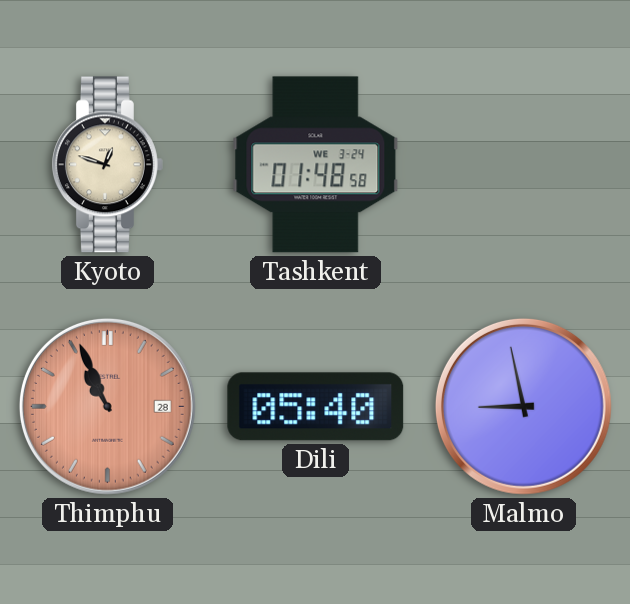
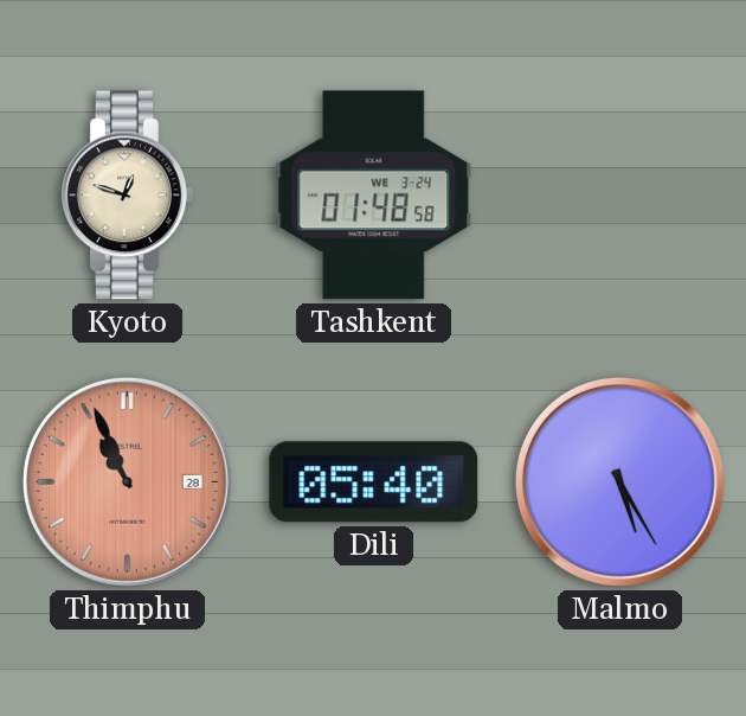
Malmo: 8:58 -> 5:25 (619, 481)
